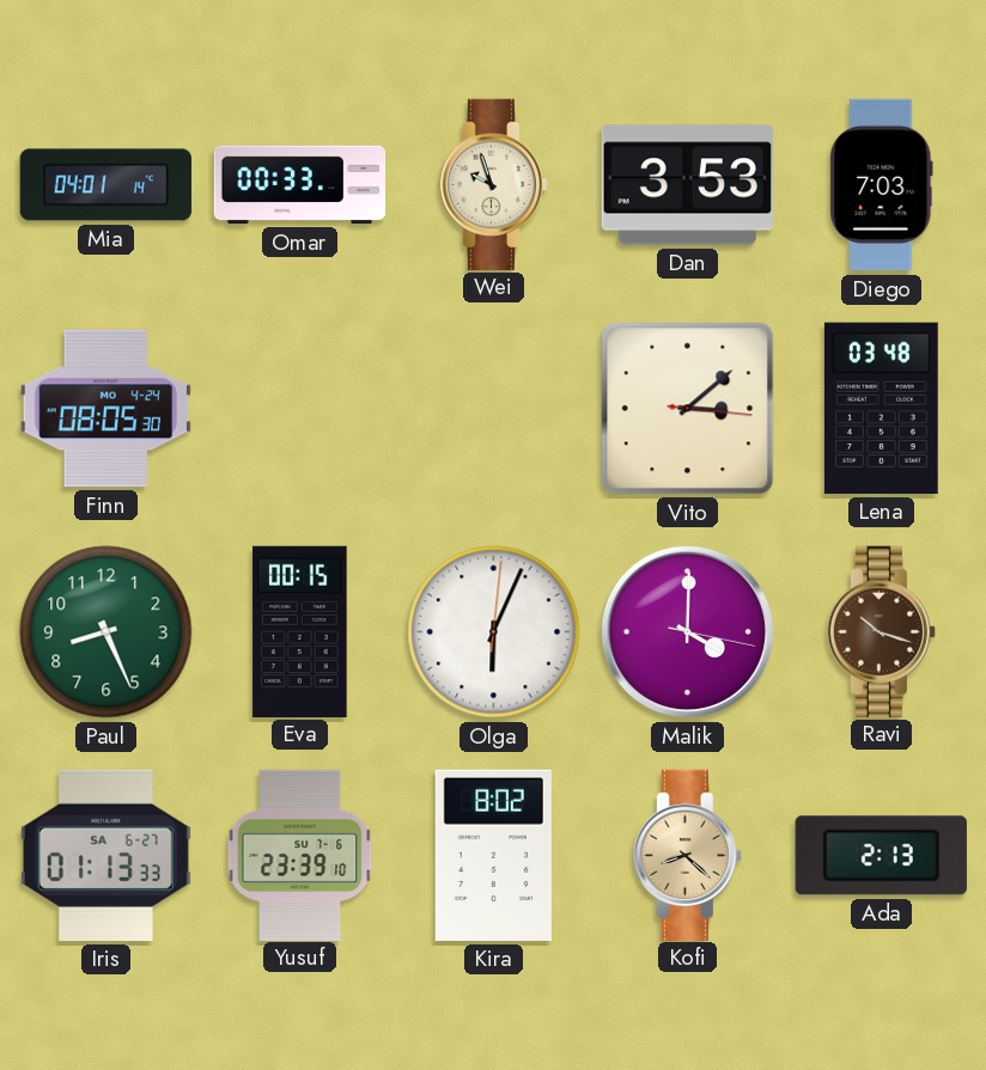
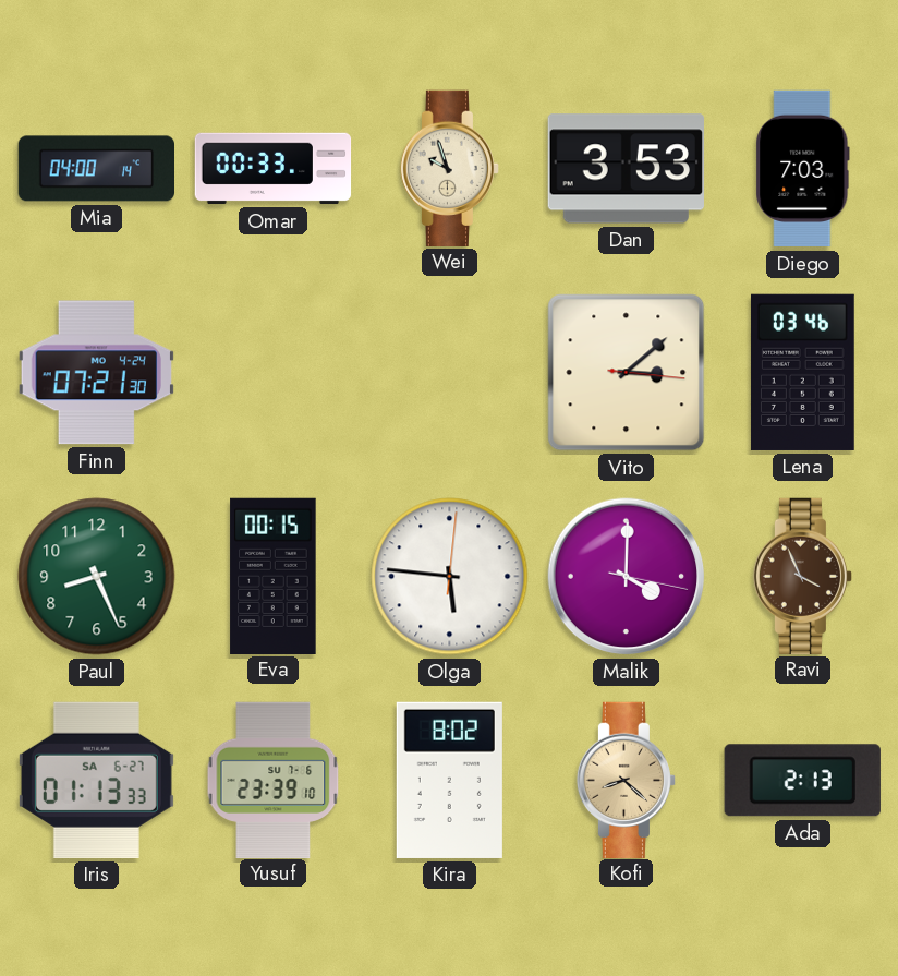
Mia: 04:01 -> 04:00 (96, 169)
Finn: 08:05 -> 07:21 (96, 373)
Lena: 03:48 -> 03:46 (802, 372)
Olga: 6:04 -> 5:46 (450, 577)
Ravi: 10:18 -> 3:56 (802, 576)
